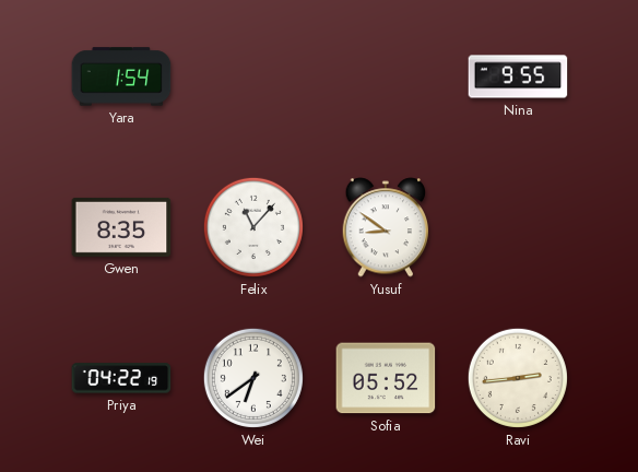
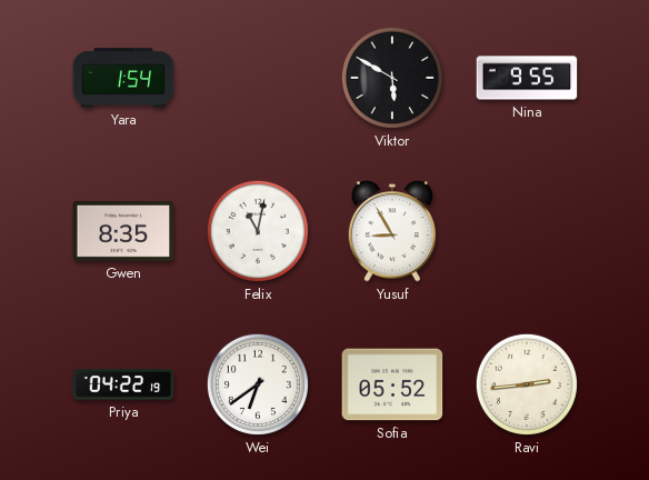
Viktor: none -> 5:50 (392, 78)
Felix: 11:07 -> 11:02 (258, 231)
Yusuf: 8:51 -> 8:55 (392, 231)
